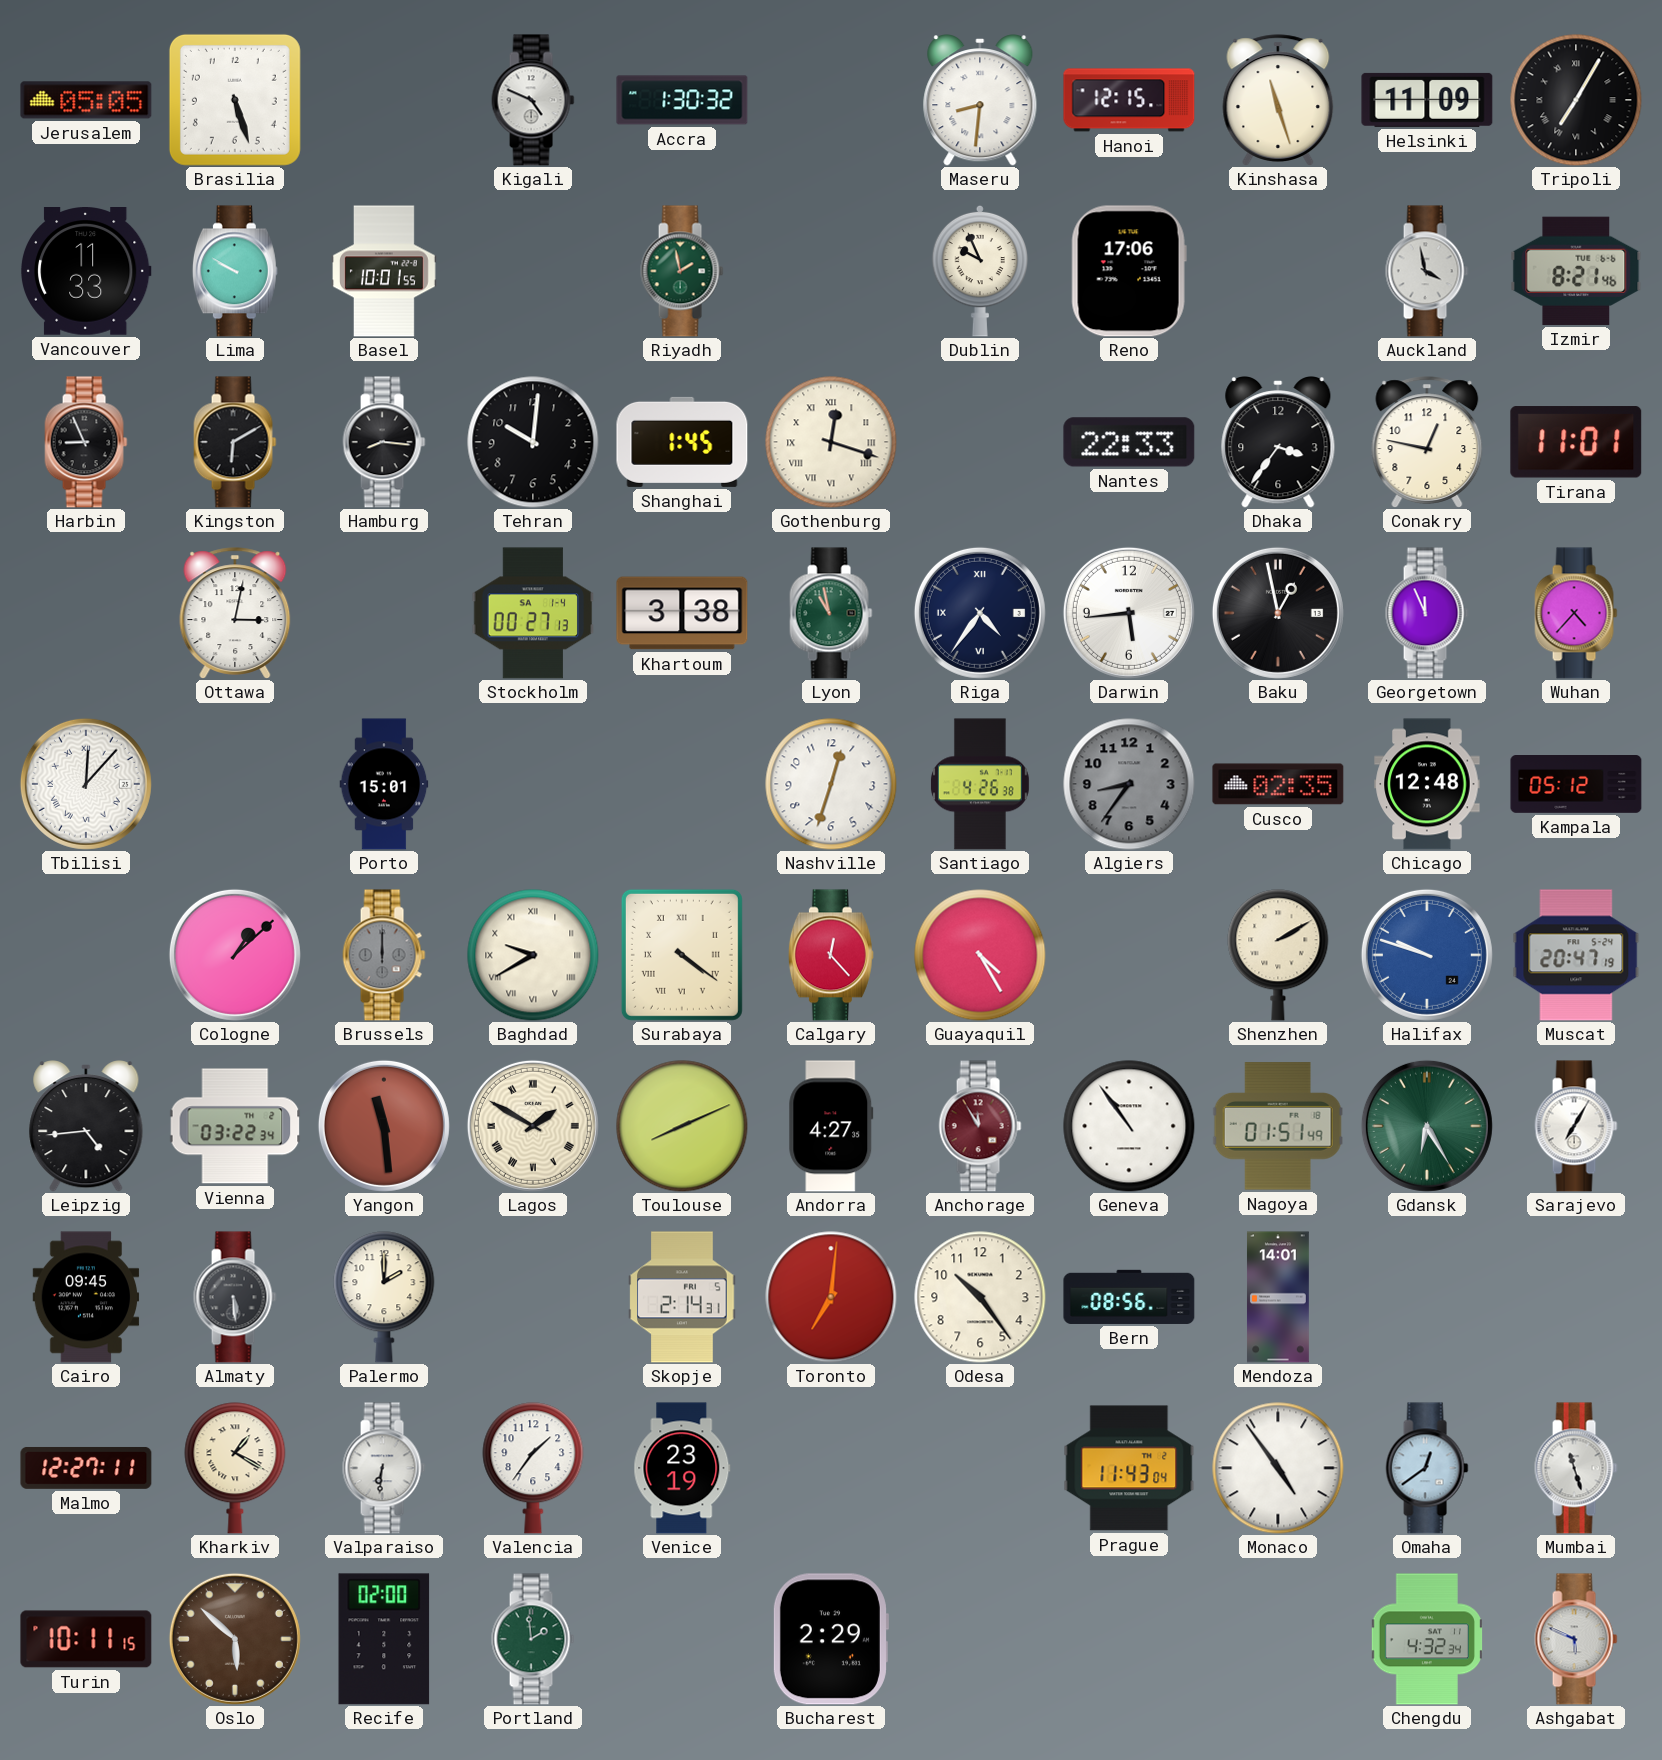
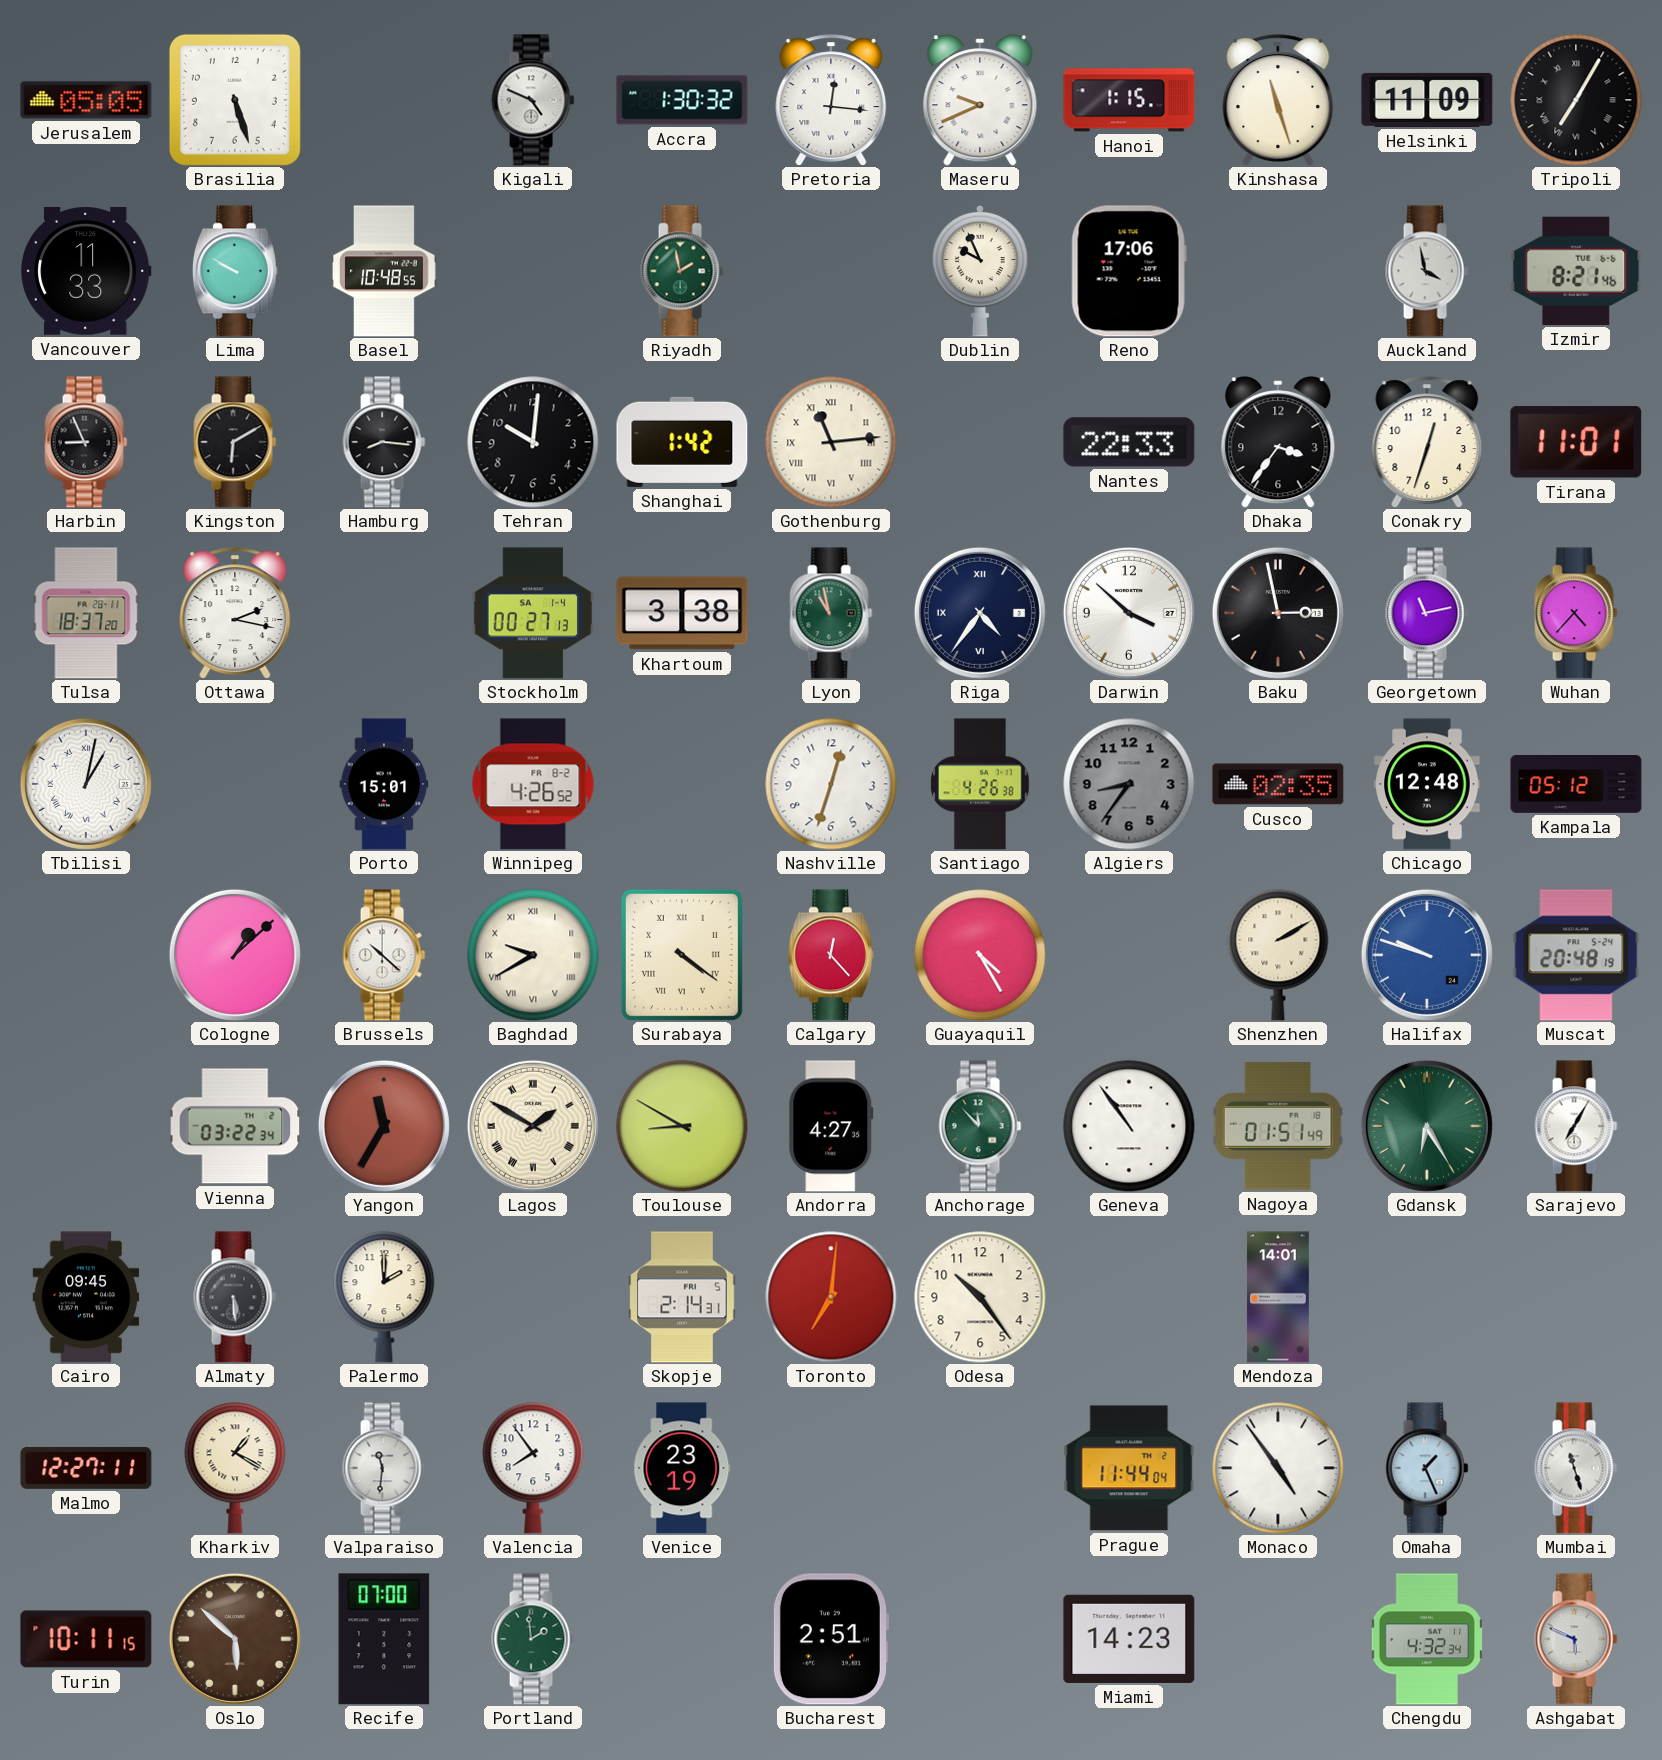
Pretoria: none -> 12:16 (831, 100)
Maseru: 8:31 -> 9:41 (980, 101)
Hanoi: 12:15 -> 1:15 (1129, 100)
Basel: 10:01 -> 10:48 (385, 271)
Shanghai: 1:45 -> 1:42 (682, 442)
Gothenburg: 12:18 -> 11:14 (831, 442)
Conakry: 12:47 -> 12:33 (1427, 442)
Tulsa: none -> 18:37 (86, 613)
Ottawa: 3:02 -> 2:17 (235, 613)
Darwin: 5:44 -> 3:52 (1129, 613)
Baku: 12:58 -> 2:58 (1278, 613)
Georgetown: 11:56 -> 11:13 (1427, 613)
Tbilisi: 12:07 -> 1:02 (86, 784)
Winnipeg: none -> 4:26 (533, 784)
Brussels: 12:00 -> 10:22 (384, 955)
Brussels dial: grey -> white (384, 955)
Muscat: 20:47 -> 20:48 (1576, 955)
Leipzig: 4:44 -> none (86, 1127)
Yangon: 11:29 -> 11:35 (384, 1126)
Toulouse: 8:11 -> 8:50 (682, 1126)
Anchorage: 11:55 -> 11:53 (980, 1126)
Anchorage dial: burgundy -> green (980, 1126)
Bern: 08:56 -> none (1129, 1297)
Valparaiso: 6:31 -> 11:31 (384, 1468)
Valencia: 1:36 -> 7:54 (533, 1468)
Prague: 11:43 -> 11:44 (1129, 1468)
Omaha: 12:39 -> 1:26 (1427, 1468)
Recife: 02:00 -> 07:00 (384, 1639)
Bucharest: 2:29 -> 2:51 (830, 1639)
Miami: none -> 14:23 (1129, 1639)
